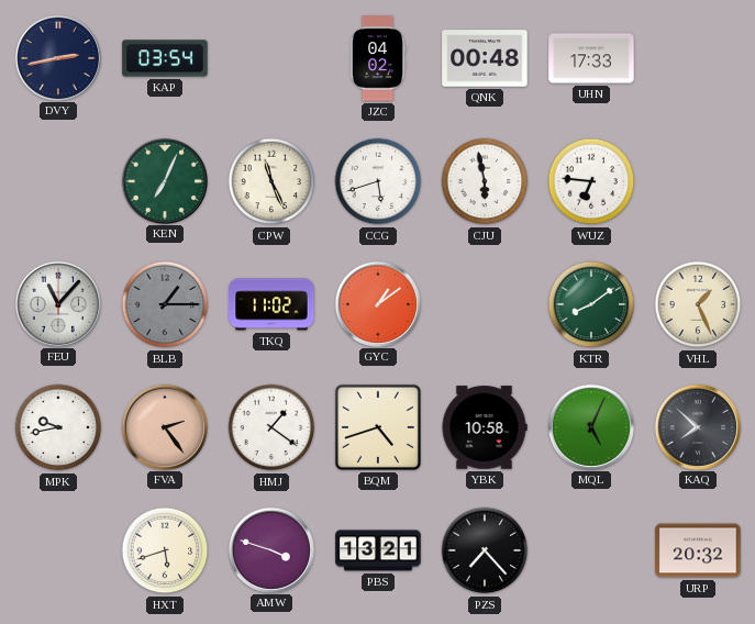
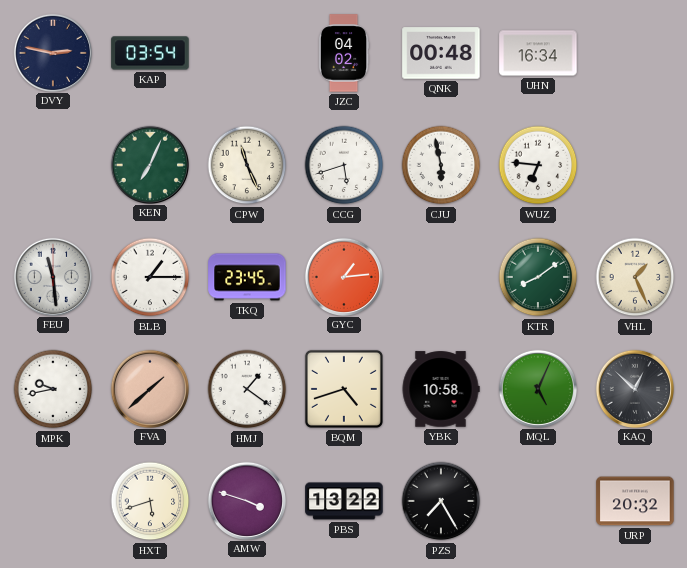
DVY: 2:43 -> 2:47 (52, 52)
UHN: 17:33 -> 16:34 (538, 53)
FEU: 11:07 -> 11:29 (52, 276)
BLB dial: grey -> white (150, 277)
TKQ: 11:02 -> 23:45 (247, 277)
GYC: 1:09 -> 1:14 (343, 276)
FVA: 2:24 -> 1:38 (149, 388)
KAQ: 7:52 -> 12:52 (634, 388)
PBS: 13:21 -> 13:22 (344, 501)
PZS: 7:23 -> 7:25 (441, 501)
